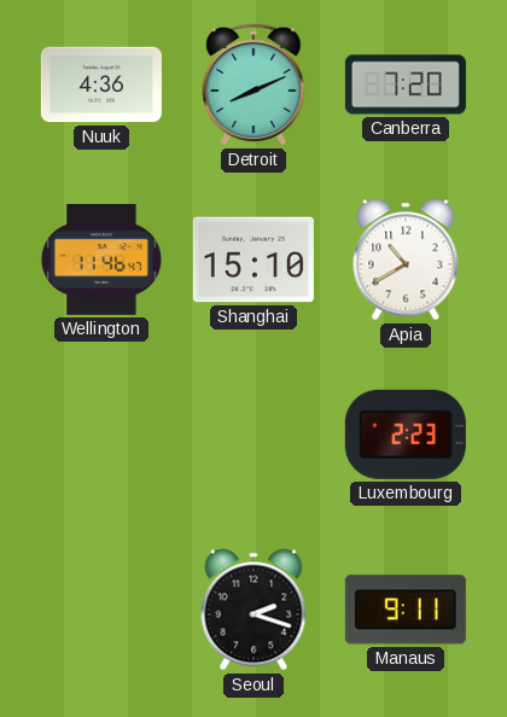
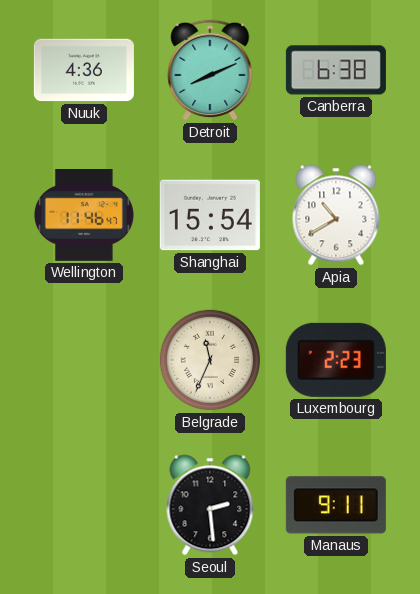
Canberra: 7:20 -> 6:38 (336, 70)
Shanghai: 15:10 -> 15:54 (210, 215)
Belgrade: none -> 11:34 (210, 360)
Seoul: 2:18 -> 2:29 (210, 505)
